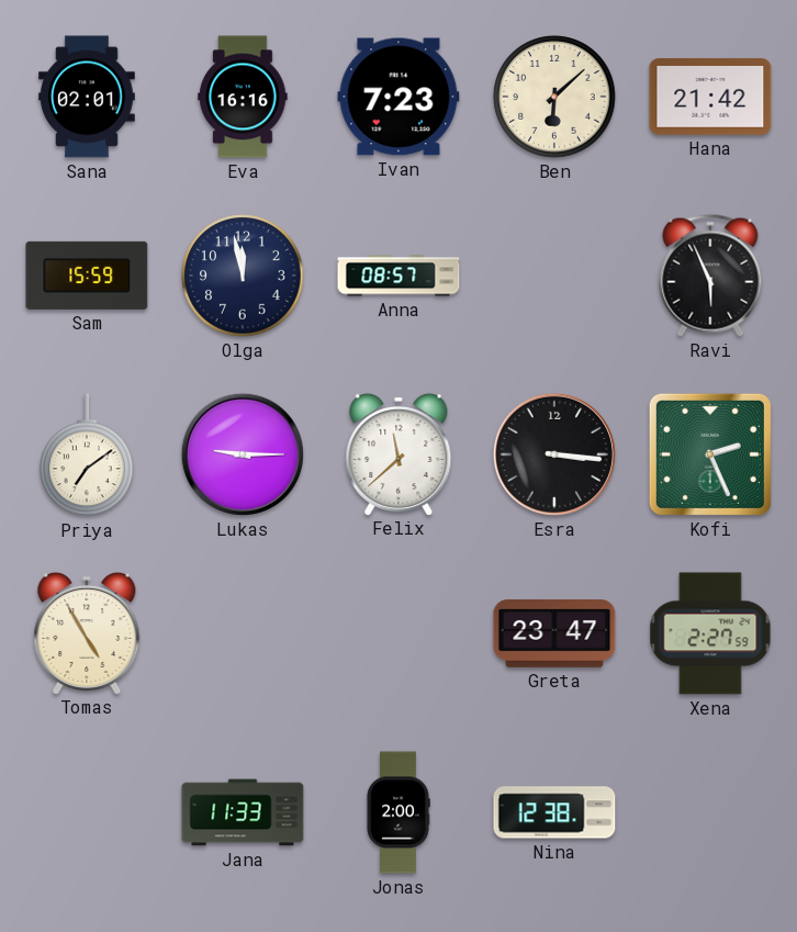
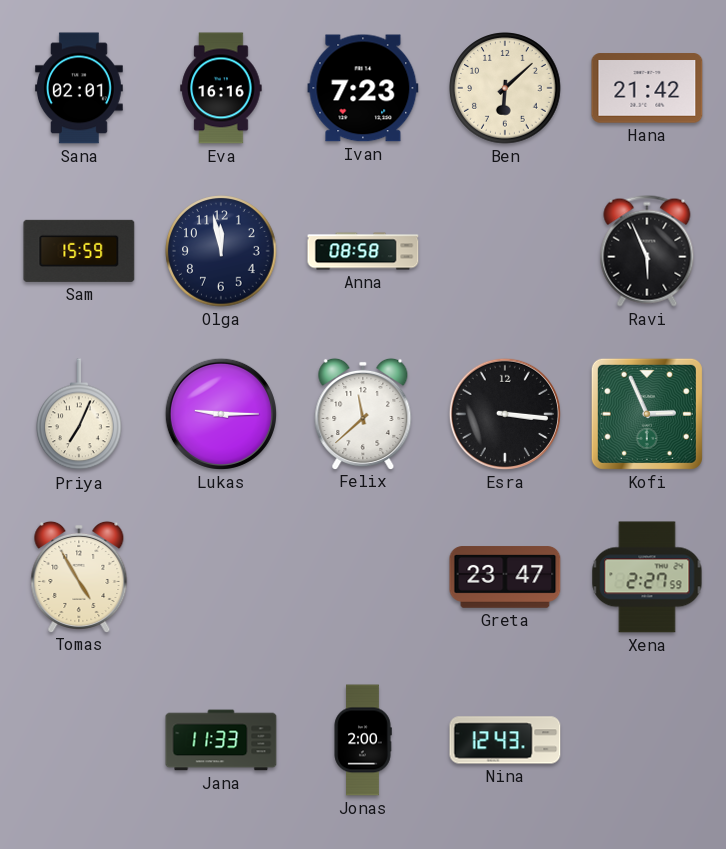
Anna: 08:57 -> 08:58 (363, 251)
Priya: 7:09 -> 7:04 (80, 415)
Kofi: 2:26 -> 2:56 (647, 414)
Nina: 12:38 -> 12:43 (505, 740)
